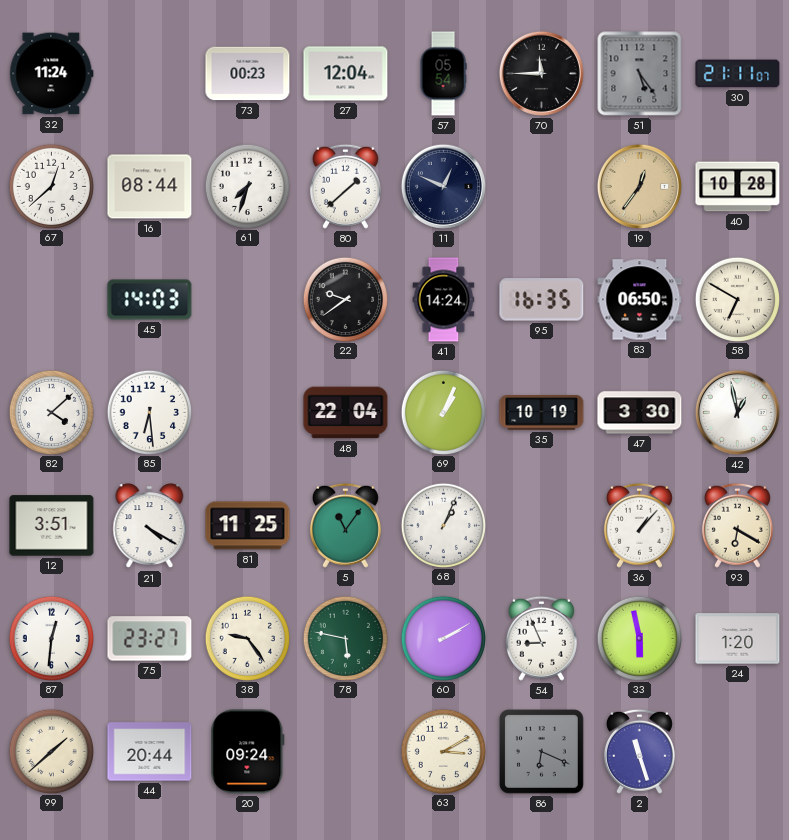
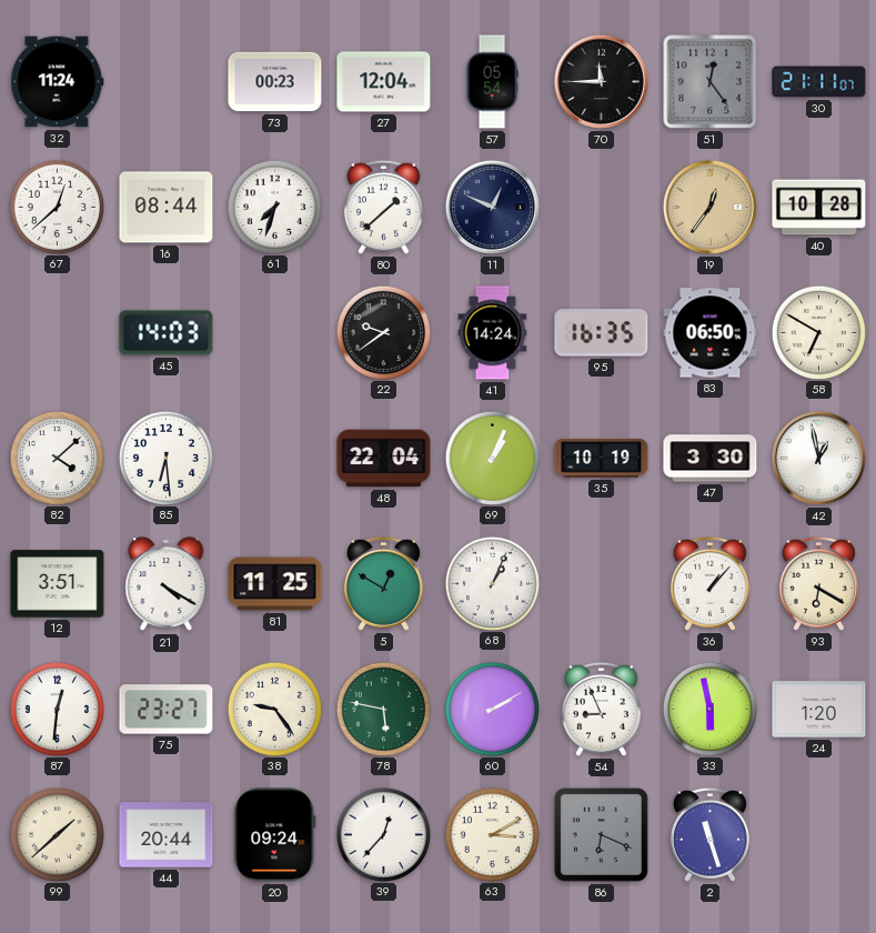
51: 5:24 -> 12:24 (711, 82)
5: 11:06 -> 12:50 (383, 583)
39: none -> 12:37 (383, 834)
